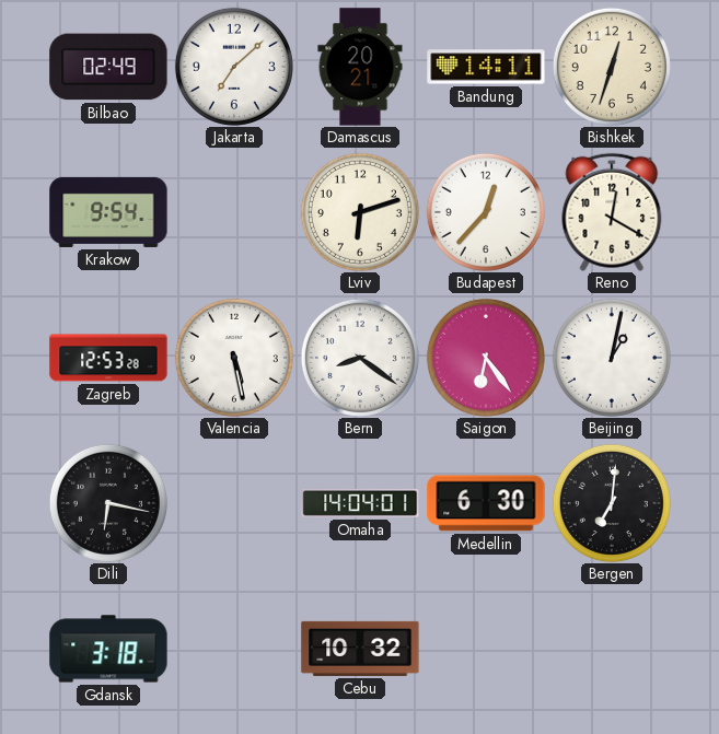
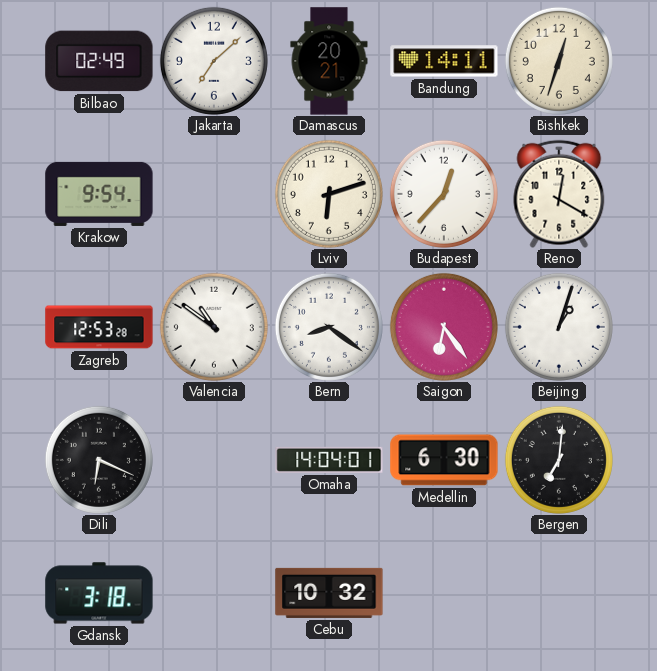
Valencia: 5:28 -> 10:51 (214, 327)
Beijing: 1:02 -> 1:03 (559, 327)
Dili: 6:17 -> 6:19 (99, 460)
